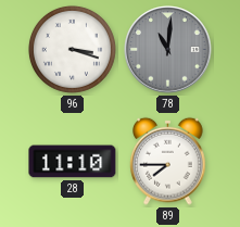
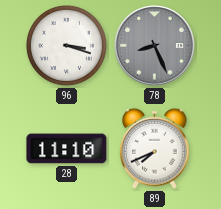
78: 11:01 -> 8:26 (155, 46)
89: 7:45 -> 7:41 (155, 148)
